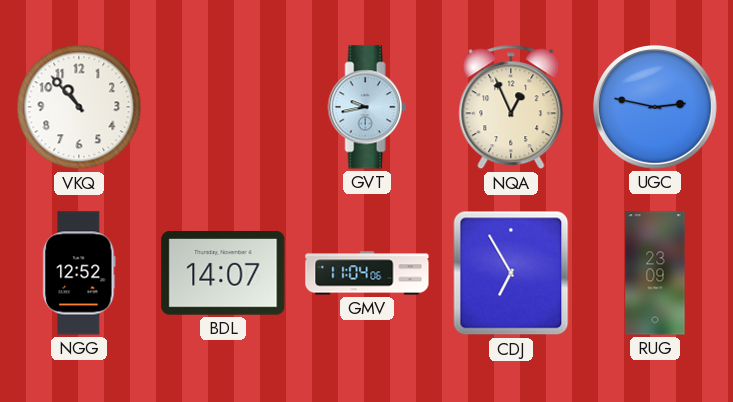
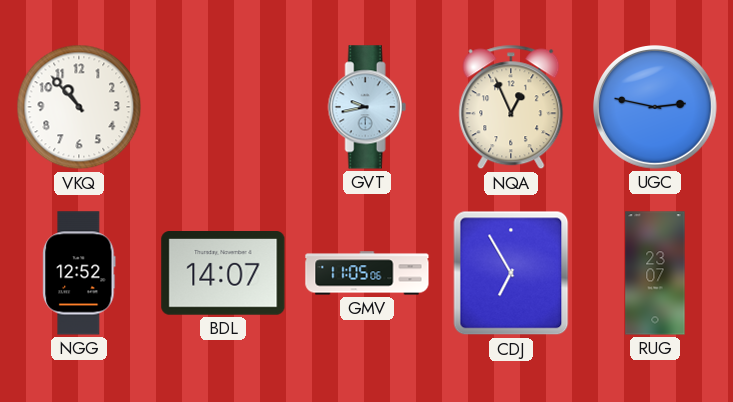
GMV: 11:04 -> 11:05 (367, 273)
RUG: 23:09 -> 23:07 (655, 273)
